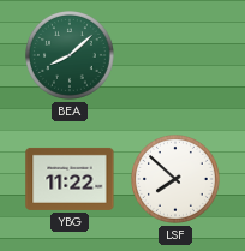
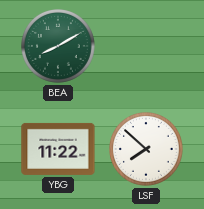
BEA: 8:08 -> 8:10 (59, 47)
